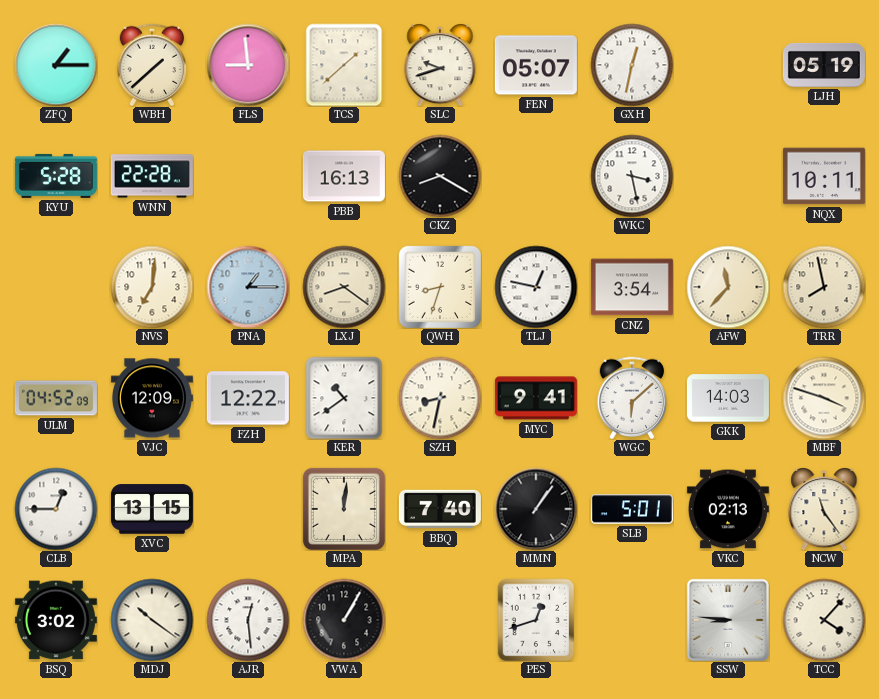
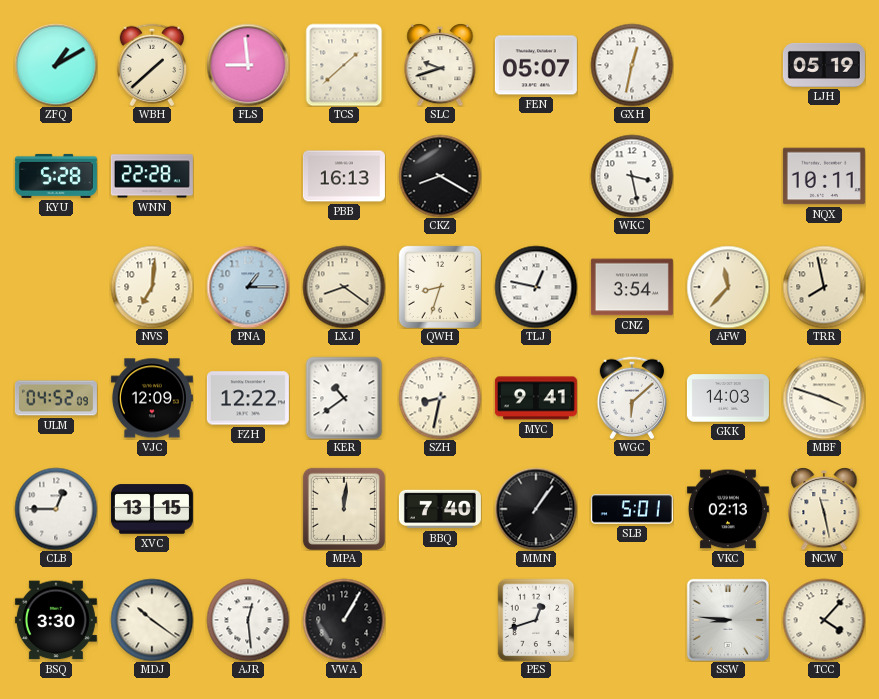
ZFQ: 1:15 -> 1:10 (56, 65)
NCW: 11:24 -> 11:28 (824, 509)
BSQ: 3:02 -> 3:30 (56, 620)
